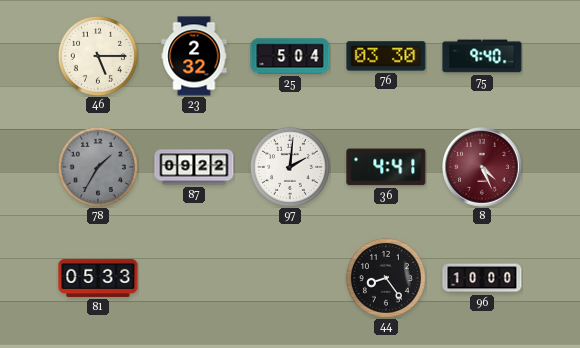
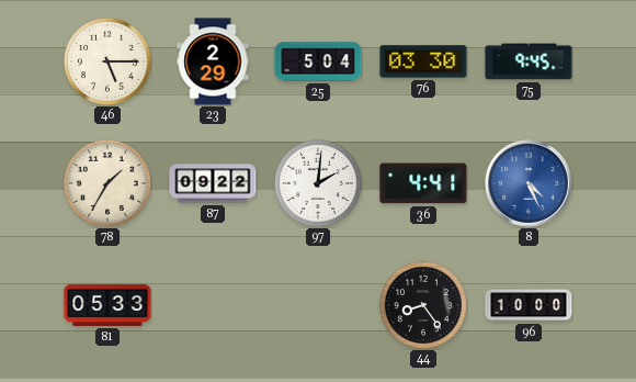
23: 2:32 -> 2:29 (213, 61)
75: 9:40 -> 9:45 (529, 61)
78 dial: grey -> cream (107, 183)
8 dial: burgundy -> blue (529, 183)
